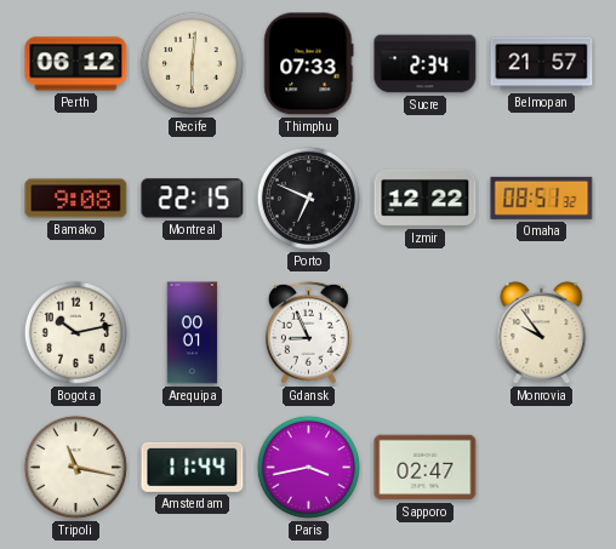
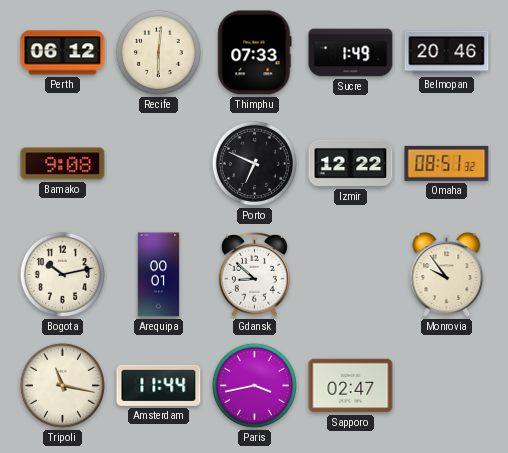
Sucre: 2:34 -> 1:49 (351, 53)
Belmopan: 21:57 -> 20:46 (447, 53)
Montreal: 22:15 -> none (193, 199)
Gdansk: 8:56 -> 8:52 (254, 274)
